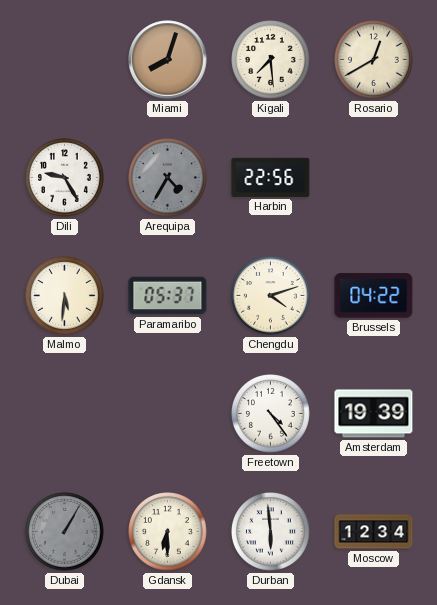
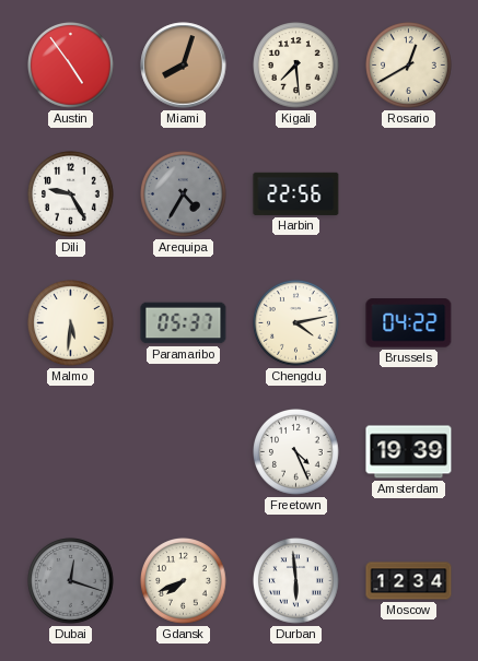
Austin: none -> 4:54 (71, 66)
Chengdu: 4:12 -> 4:13 (296, 323)
Freetown: 4:24 -> 4:26 (296, 452)
Dubai: 1:05 -> 12:18 (71, 581)
Gdansk: 6:30 -> 7:41 (184, 581)
